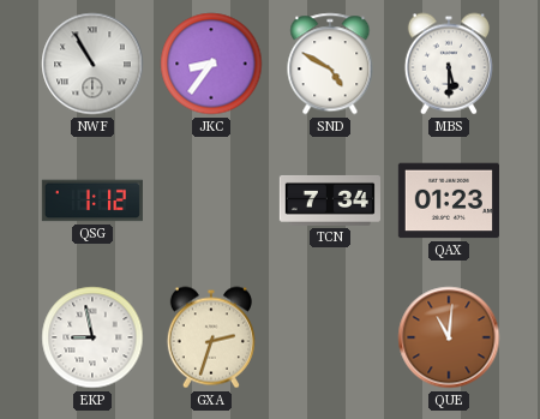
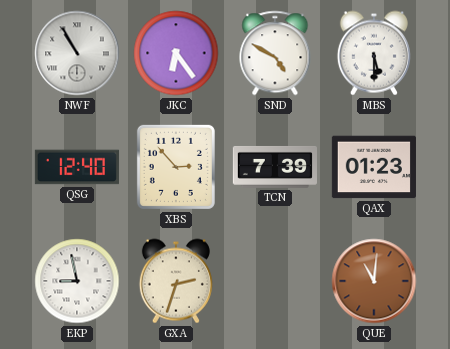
JKC: 8:36 -> 6:24 (176, 53)
QSG: 1:12 -> 12:40 (76, 167)
XBS: none -> 2:53 (176, 167)
TCN: 7:34 -> 7:39 (274, 167)
